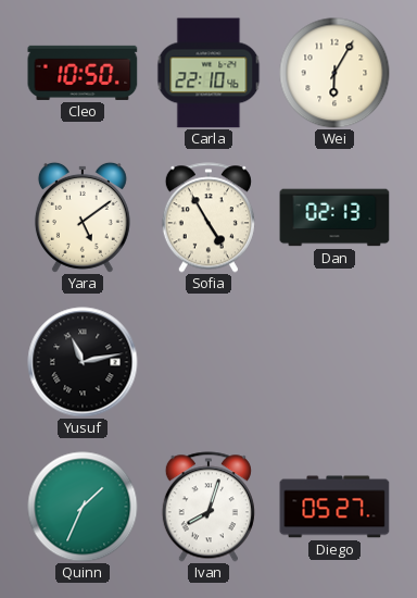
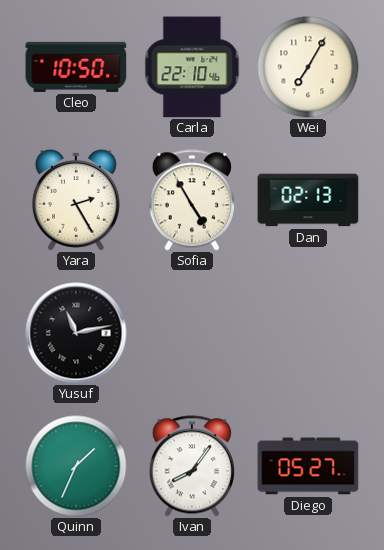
Wei: 6:05 -> 7:05 (308, 67)
Yara: 5:09 -> 2:25 (76, 200)
Ivan: 8:03 -> 8:06 (192, 466)
